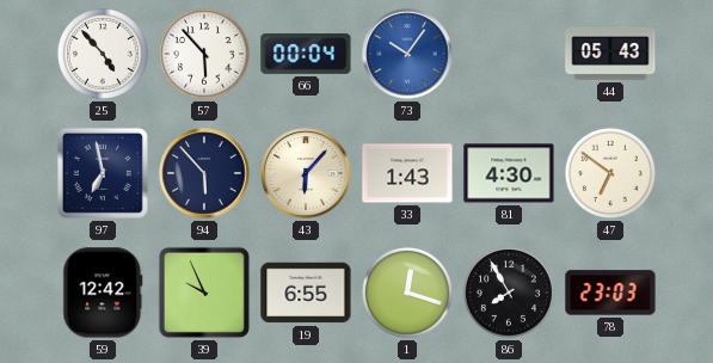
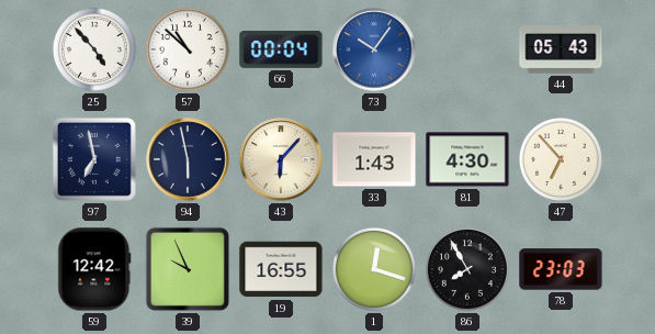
57: 5:53 -> 10:52 (188, 49)
94: 5:53 -> 5:58 (188, 159)
47: 6:51 -> 6:53 (561, 159)
19: 6:55 -> 16:55 (281, 269)
